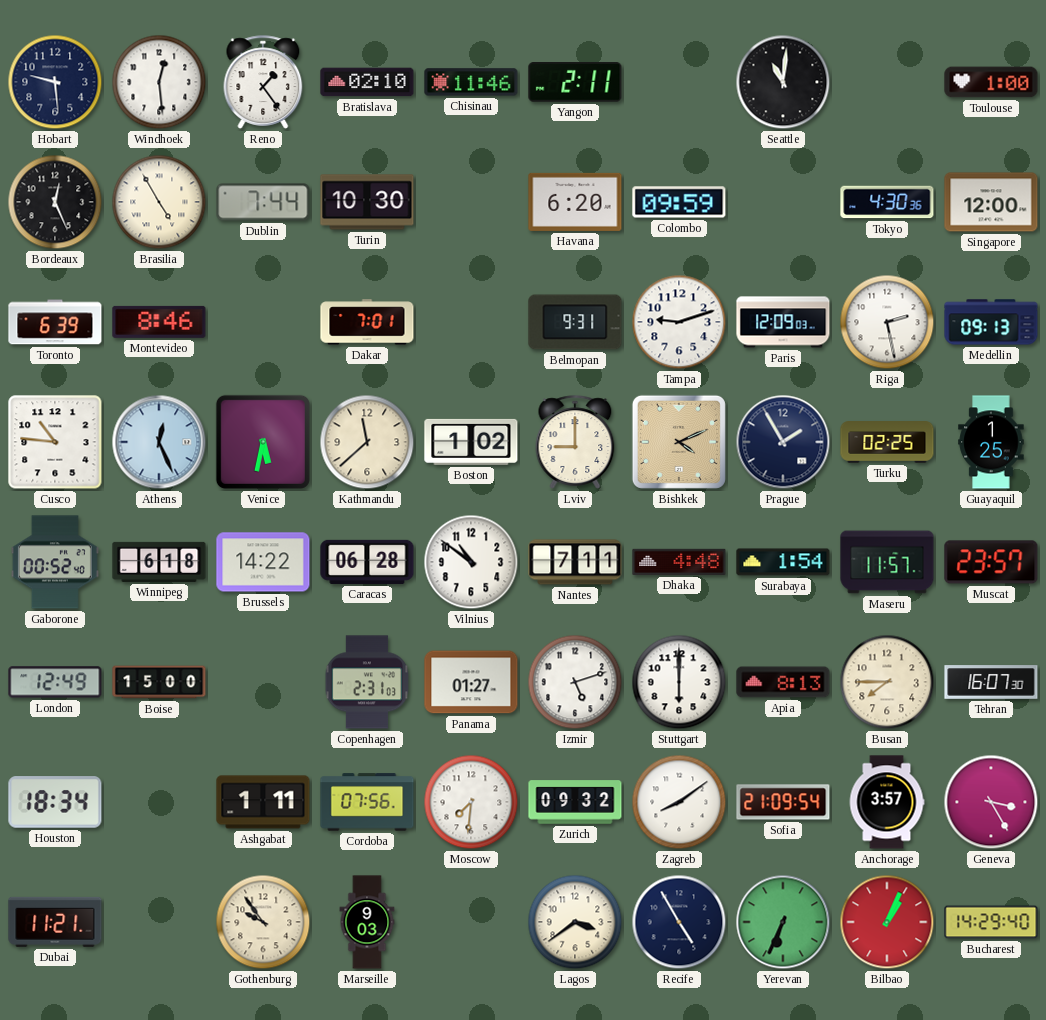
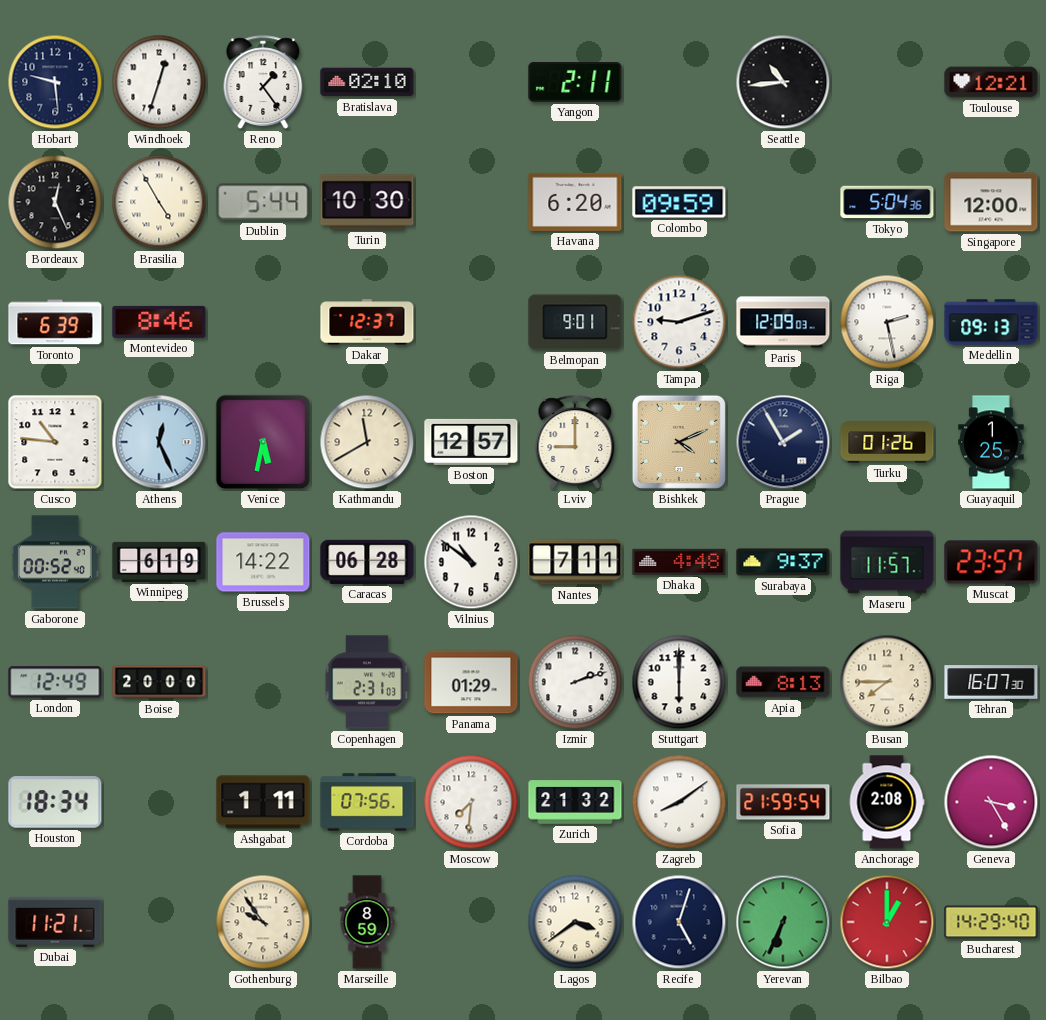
Windhoek: 12:29 -> 12:33 (159, 82)
Chisinau: 11:46 -> none (471, 82)
Seattle: 11:01 -> 10:44 (783, 82)
Toulouse: 1:00 -> 12:21 (991, 82)
Dublin: 7:44 -> 5:44 (263, 202)
Tokyo: 4:30 -> 5:04 (887, 202)
Dakar: 7:01 -> 12:37 (367, 322)
Belmopan: 9:31 -> 9:01 (575, 322)
Kathmandu: 11:38 -> 11:40 (367, 442)
Boston: 1:02 -> 12:57 (471, 442)
Turku: 02:25 -> 01:26 (887, 442)
Winnipeg: 6:18 -> 6:19 (159, 562)
Surabaya: 1:54 -> 9:37 (783, 562)
Boise: 15:00 -> 20:00 (159, 682)
Panama: 01:27 -> 01:29 (471, 682)
Izmir: 5:12 -> 2:12 (575, 682)
Zurich: 09:32 -> 21:32 (575, 802)
Sofia: 21:09 -> 21:59 (783, 802)
Anchorage: 3:57 -> 2:08 (887, 802)
Marseille: 9:03 -> 8:59 (367, 922)
Recife: 4:55 -> 5:03 (679, 922)
Bilbao: 1:04 -> 1:00 (887, 922)
